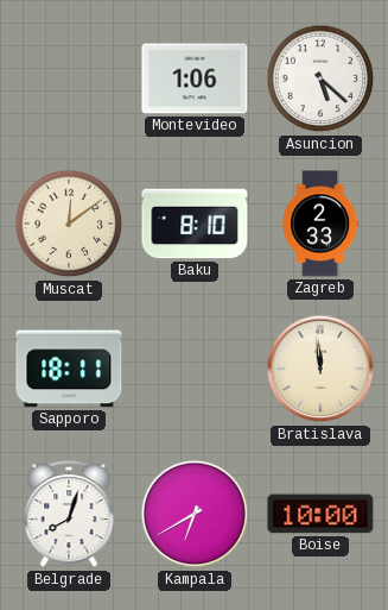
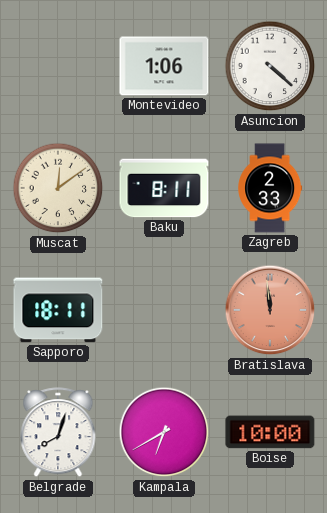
Asuncion: 5:22 -> 4:22 (270, 66)
Baku: 8:10 -> 8:11 (164, 188)
Bratislava dial: cream -> salmon (270, 310)
